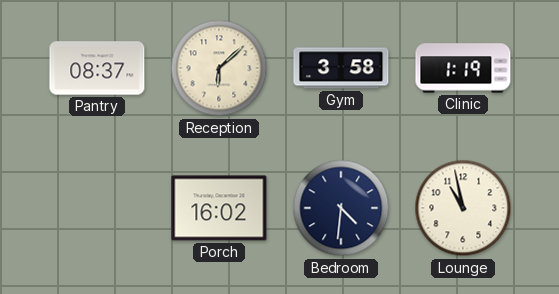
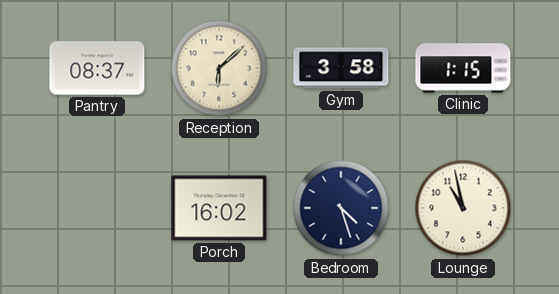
Clinic: 1:19 -> 1:15 (463, 68)
Bedroom: 4:31 -> 4:27 (341, 208)
